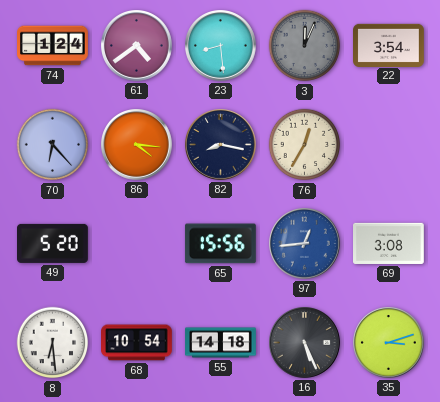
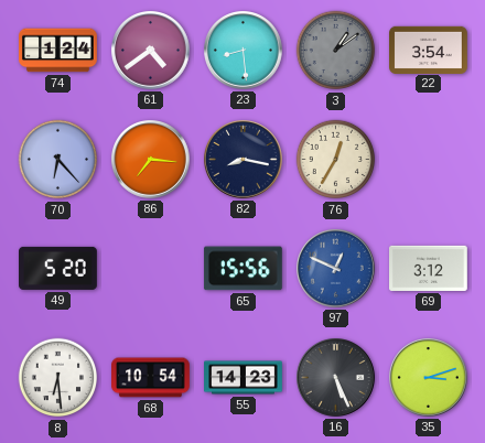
3: 12:04 -> 1:09 (336, 51)
86: 4:16 -> 7:16 (151, 160)
97: 12:44 -> 12:49 (336, 269)
69: 3:08 -> 3:12 (429, 268)
55: 14:18 -> 14:23 (244, 378)
